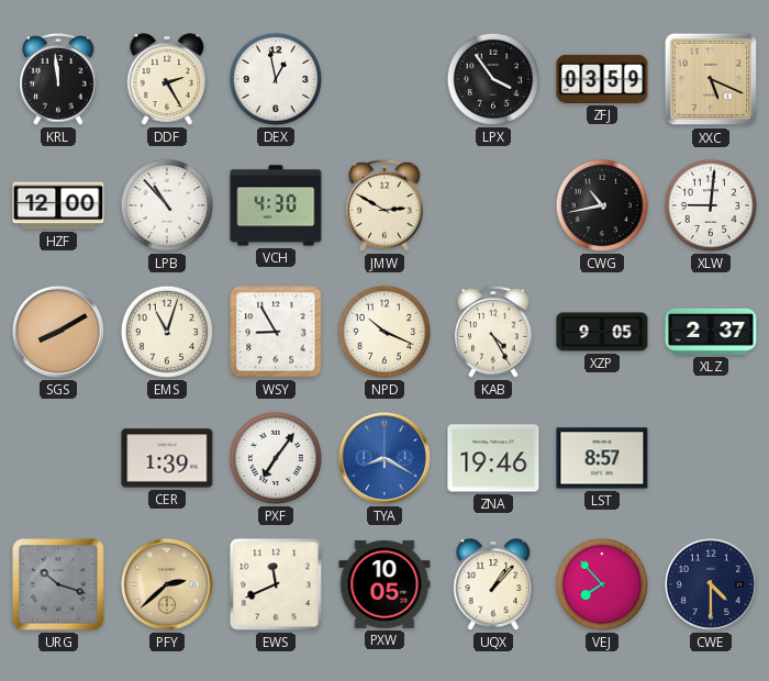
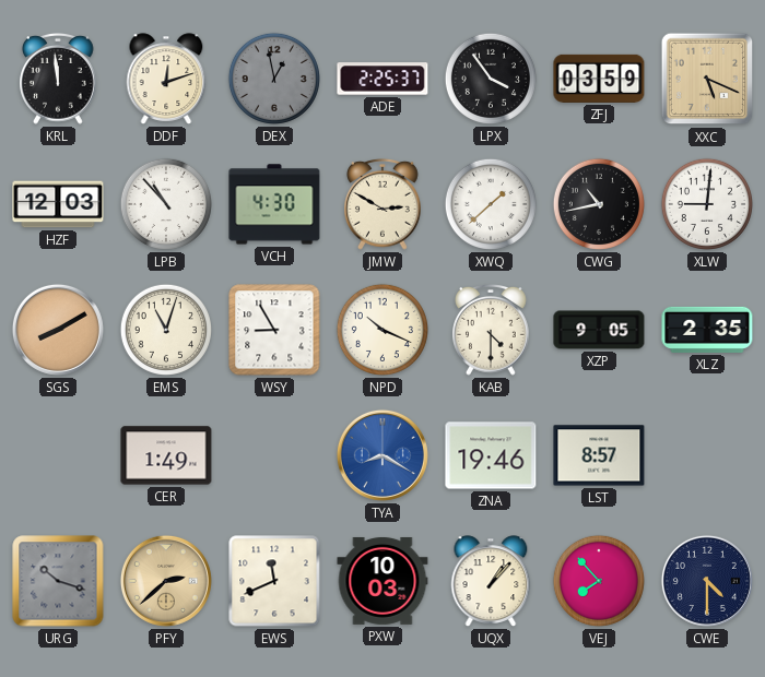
DDF: 2:25 -> 12:12 (166, 79)
DEX dial: white -> grey (274, 79)
ADE: none -> 2:25 (382, 79)
HZF: 12:00 -> 12:03 (58, 204)
XWQ: none -> 1:38 (491, 204)
KAB: 4:25 -> 4:30 (492, 330)
XLZ: 2:37 -> 2:35 (707, 330)
CER: 1:39 -> 1:49 (166, 455)
PXF: 7:06 -> none (276, 458)
PXW: 10:05 -> 10:03 (382, 581)
